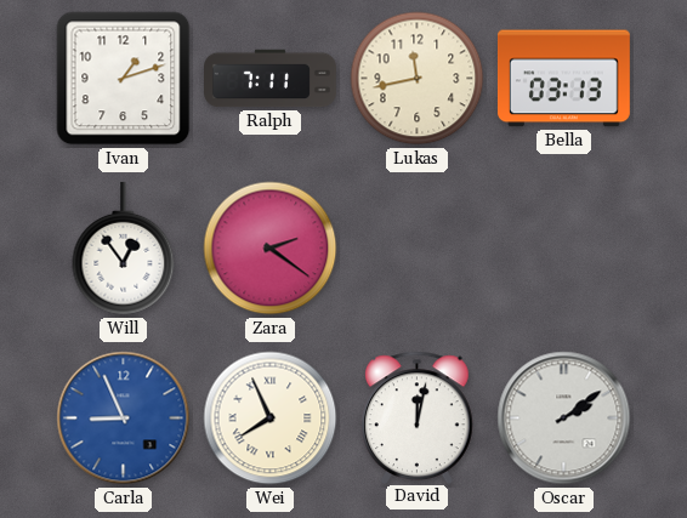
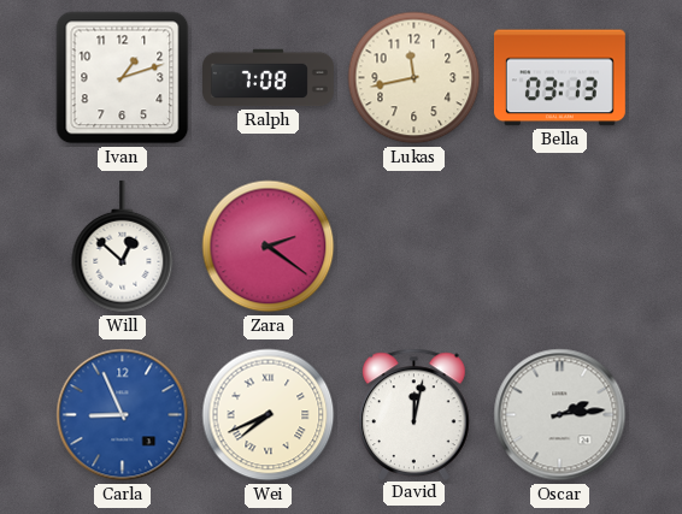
Ralph: 7:11 -> 7:08 (269, 78)
Will: 12:54 -> 12:52 (123, 247)
Wei: 7:56 -> 7:41 (269, 415)
Oscar: 2:09 -> 2:14 (560, 415)
